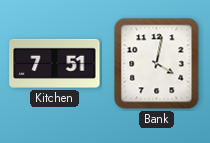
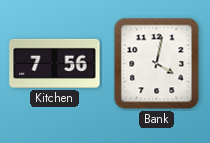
Kitchen: 7:51 -> 7:56 (55, 63)
